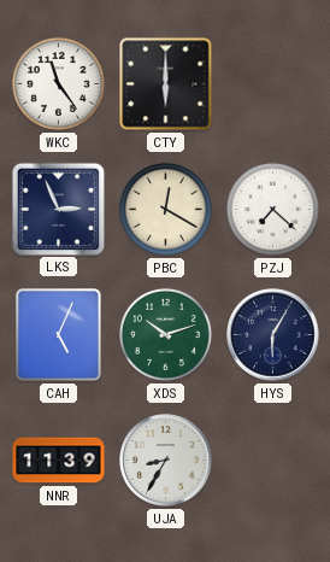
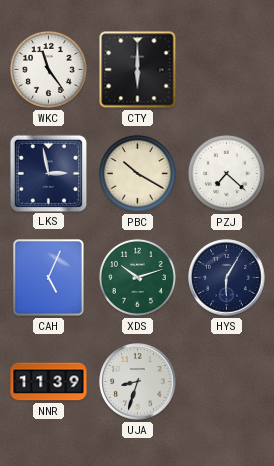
LKS: 2:56 -> 2:58 (48, 173)
PBC: 12:20 -> 10:20 (137, 173)
UJA: 8:35 -> 8:33 (138, 382)
